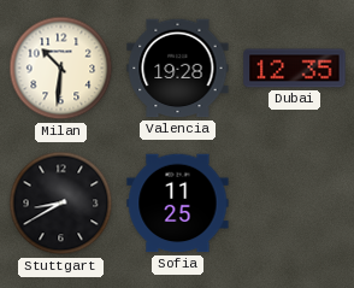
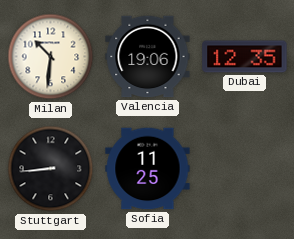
Valencia: 19:28 -> 19:06 (148, 57)
Stuttgart: 8:40 -> 8:44 (51, 169)
